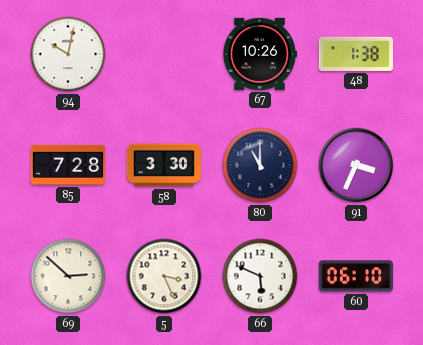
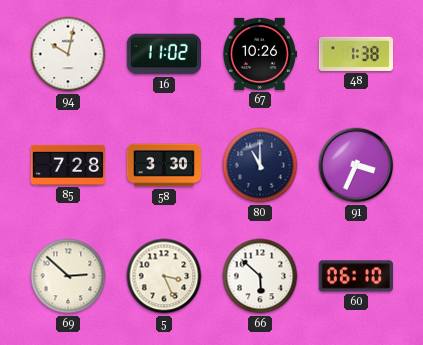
16: none -> 11:02 (163, 54)
66: 5:49 -> 5:52 (260, 276)
